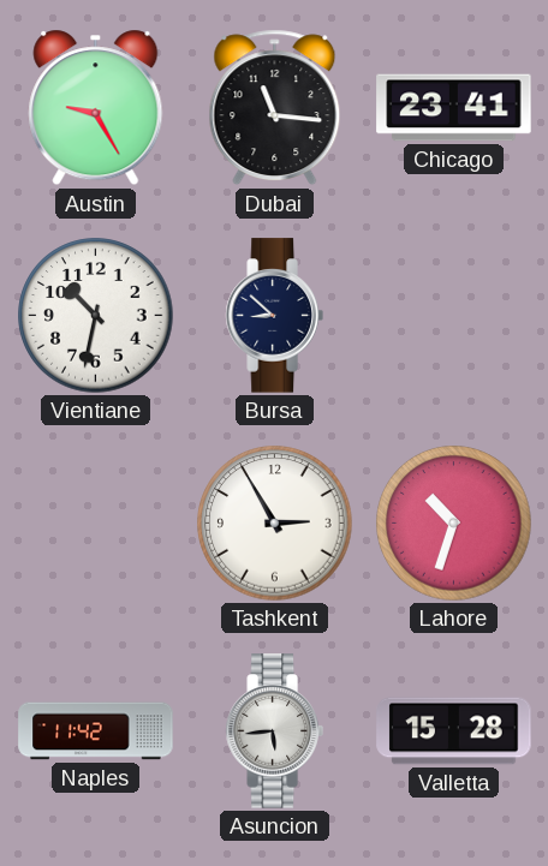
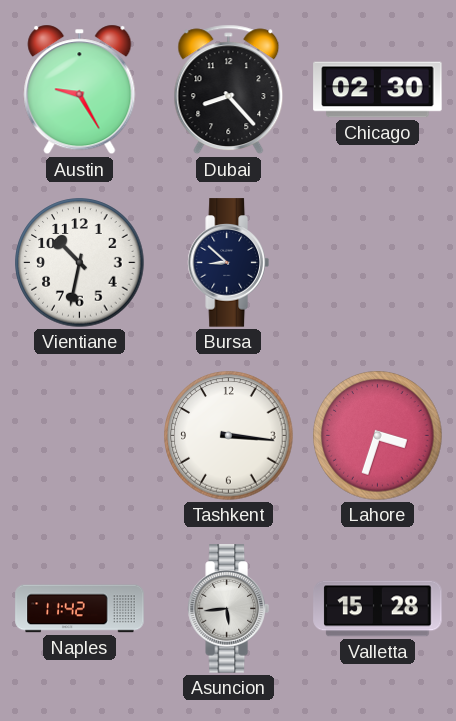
Dubai: 11:16 -> 8:23 (229, 90)
Chicago: 23:41 -> 02:30 (378, 90)
Tashkent: 2:55 -> 3:16 (229, 436)
Lahore: 10:33 -> 3:33 (378, 436)
